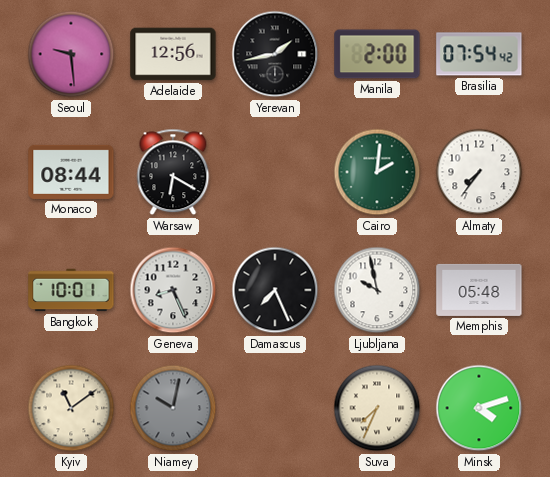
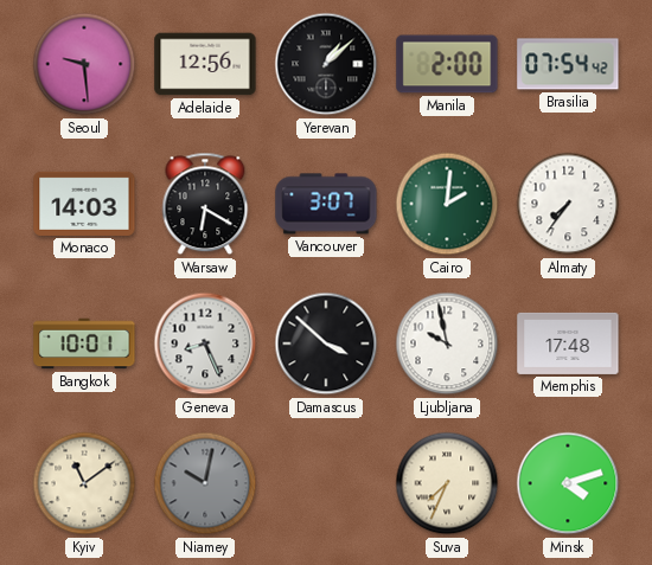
Yerevan: 1:43 -> 1:08 (326, 64)
Monaco: 08:44 -> 14:03 (84, 204)
Vancouver: none -> 3:07 (326, 204)
Damascus: 7:26 -> 3:52 (326, 344)
Memphis: 05:48 -> 17:48 (568, 344)
